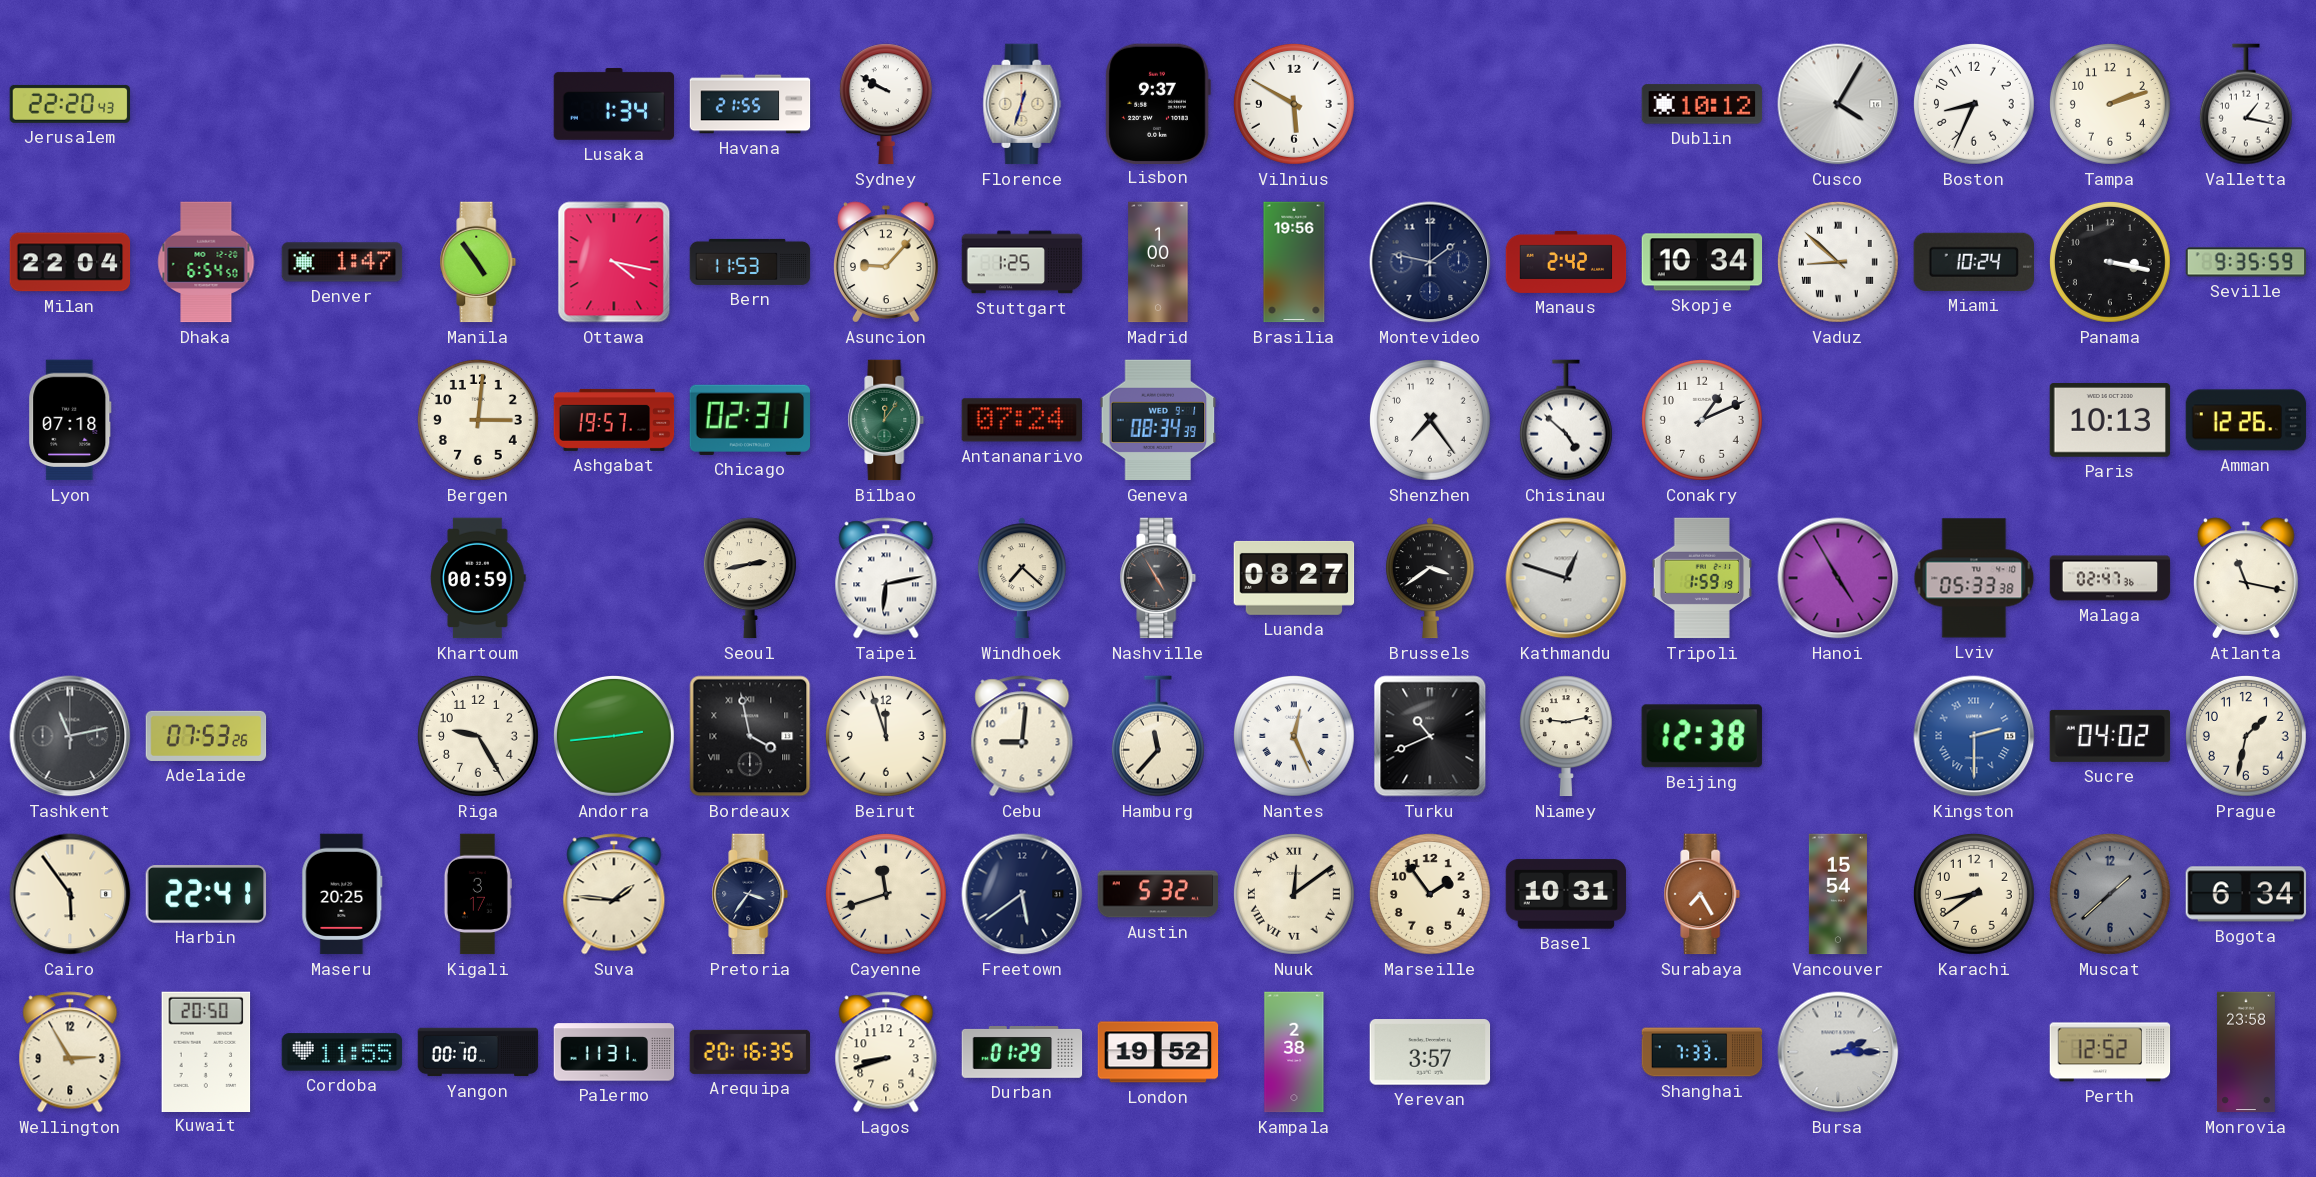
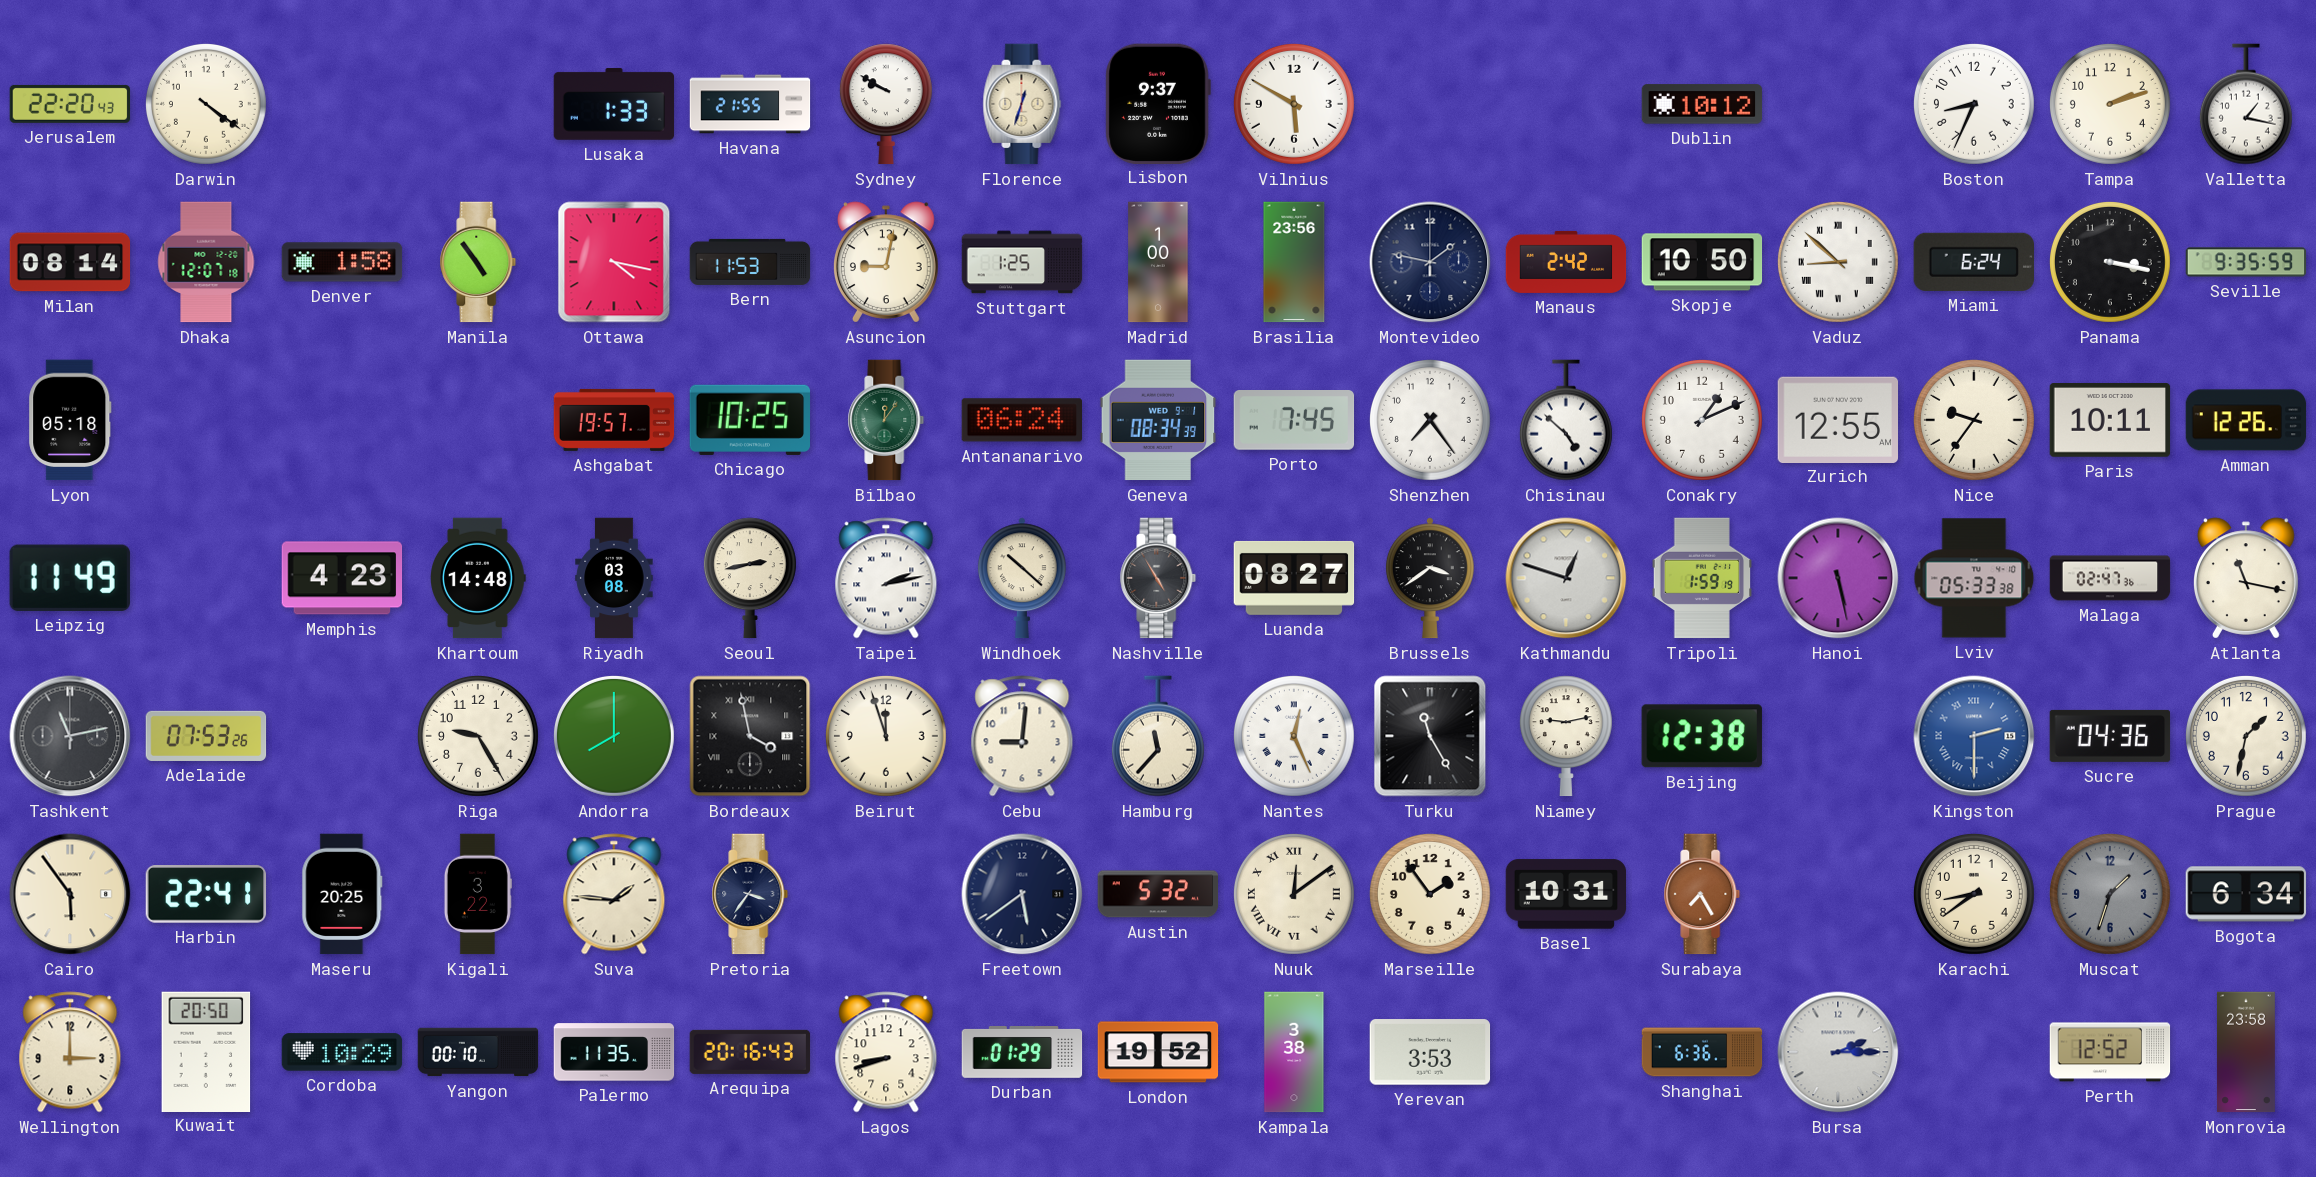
Darwin: none -> 4:21 (206, 104)
Lusaka: 1:34 -> 1:33 (614, 104)
Cusco: 4:05 -> none (1838, 104)
Milan: 22:04 -> 08:14 (70, 262)
Dhaka: 6:54 -> 12:07 (206, 262)
Denver: 1:47 -> 1:58 (342, 262)
Asuncion: 9:07 -> 9:02 (887, 262)
Brasilia: 19:56 -> 23:56 (1294, 262)
Skopje: 10:34 -> 10:50 (1702, 262)
Miami: 10:24 -> 6:24 (1973, 262)
Lyon: 07:18 -> 05:18 (70, 420)
Bergen: 3:01 -> none (478, 420)
Chicago: 02:31 -> 10:25 (750, 420)
Antananarivo: 07:24 -> 06:24 (1022, 420)
Porto: none -> 7:45 (1294, 421)
Zurich: none -> 12:55 (1838, 419)
Nice: none -> 9:36 (1974, 420)
Paris: 10:13 -> 10:11 (2110, 421)
Leipzig: none -> 11:49 (70, 578)
Memphis: none -> 4:23 (342, 578)
Khartoum: 00:59 -> 14:48 (479, 578)
Riyadh: none -> 03:08 (614, 578)
Taipei: 6:13 -> 2:13 (886, 578)
Windhoek: 7:22 -> 10:22 (1022, 578)
Hanoi: 4:55 -> 5:28 (1838, 578)
Andorra: 2:44 -> 8:00 (614, 736)
Turku: 10:41 -> 11:25 (1430, 736)
Sucre: 04:02 -> 04:36 (2110, 736)
Kigali: 3:17 -> 3:22 (478, 894)
Cayenne: 11:42 -> none (886, 894)
Vancouver: 15:54 -> none (1838, 894)
Muscat: 1:38 -> 1:33 (2110, 894)
Wellington: 2:55 -> 3:00 (70, 1052)
Cordoba: 11:55 -> 10:29 (342, 1052)
Palermo: 11:31 -> 11:35 (614, 1052)
Arequipa: 20:16:35 -> 20:16:43 (750, 1052)
Kampala: 2:38 -> 3:38 (1294, 1052)
Yerevan: 3:57 -> 3:53 (1430, 1052)
Shanghai: 7:33 -> 6:36 (1702, 1052)
